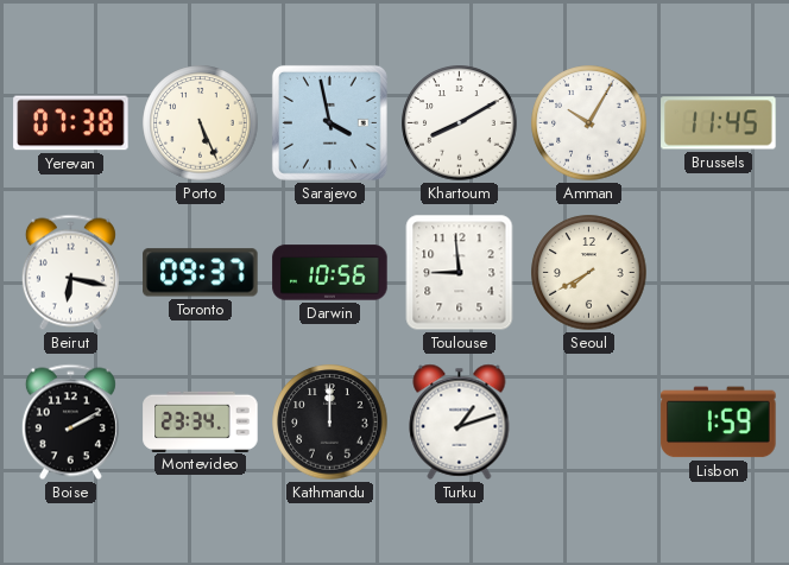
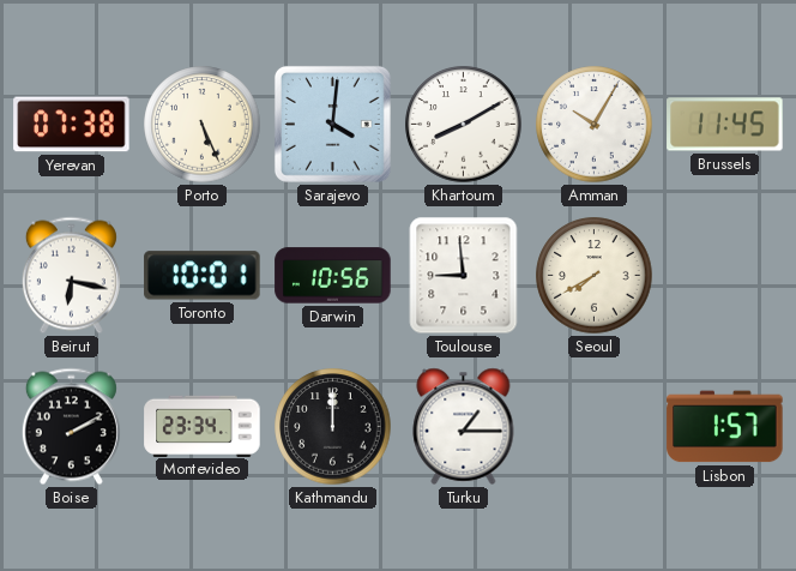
Sarajevo: 3:58 -> 4:01 (332, 124)
Toronto: 09:37 -> 10:01 (203, 276)
Turku: 1:12 -> 1:15 (464, 426)
Lisbon: 1:59 -> 1:57 (725, 427)
